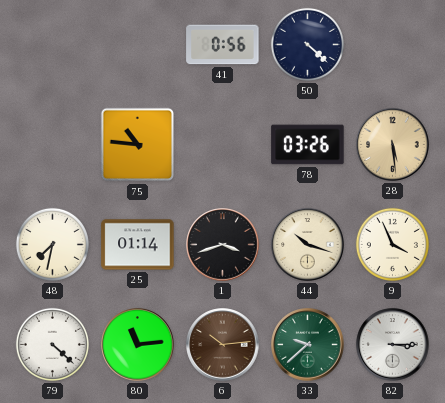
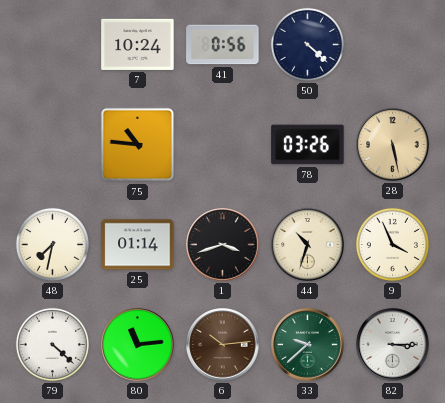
7: none -> 10:24 (138, 44)
28: 5:29 -> 5:28 (393, 145)
44: 10:18 -> 10:33 (308, 245)
